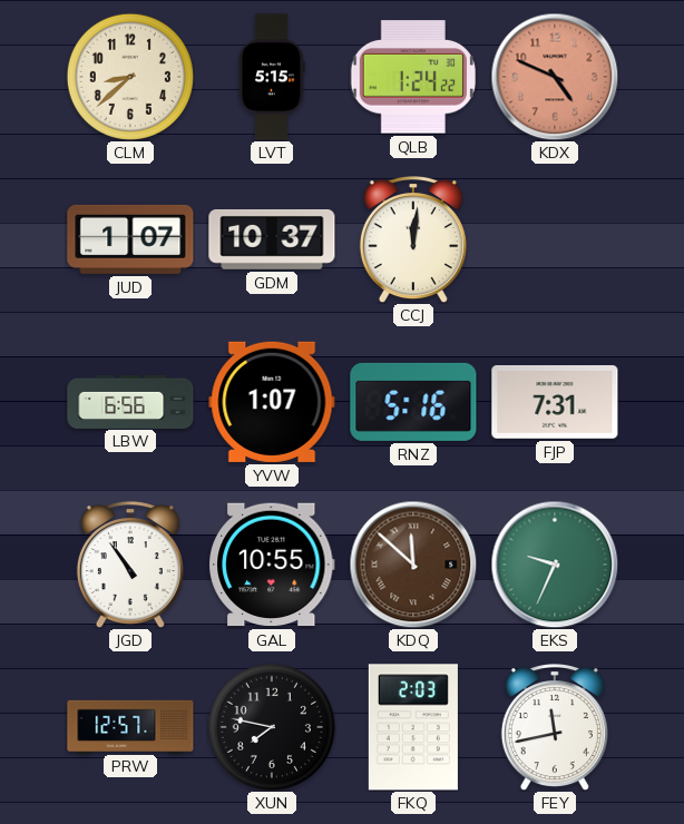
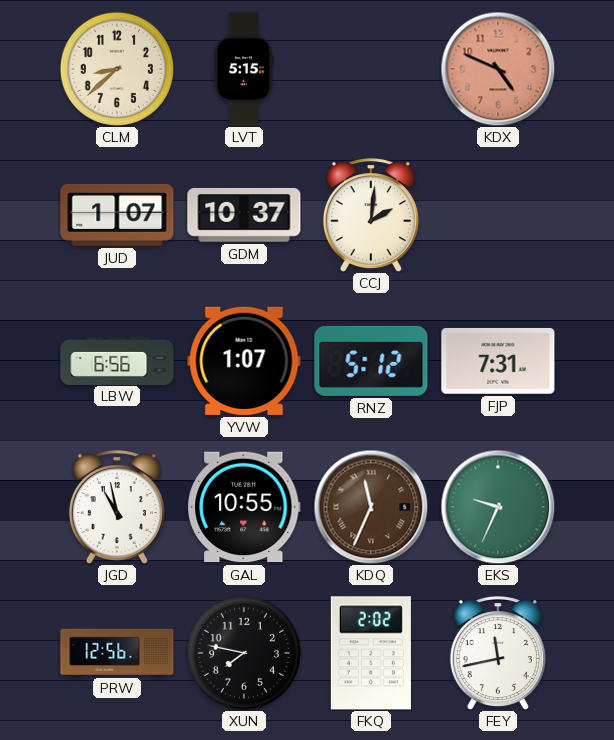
QLB: 1:24 -> none (413, 77)
CCJ: 12:01 -> 2:01 (371, 216)
RNZ: 5:16 -> 5:12 (371, 361)
JGD: 10:54 -> 10:58 (117, 508)
KDQ: 11:52 -> 11:34 (371, 507)
PRW: 12:57 -> 12:56 (117, 652)
FKQ: 2:03 -> 2:02 (371, 653)
